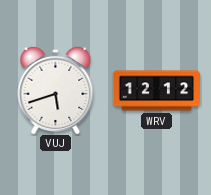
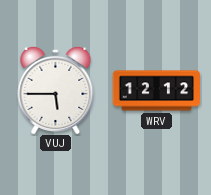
VUJ: 5:42 -> 5:45 (56, 89)
